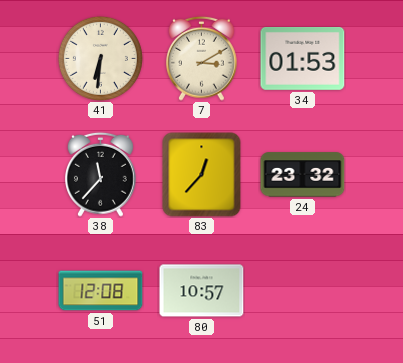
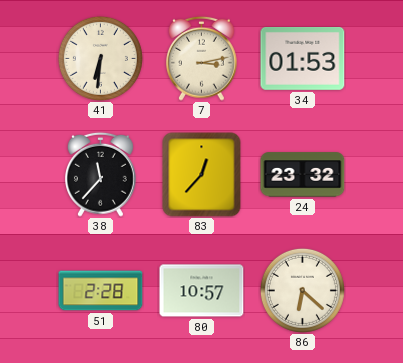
7: 3:10 -> 3:13 (202, 58)
51: 12:08 -> 2:28 (101, 291)
86: none -> 6:22 (302, 290)
